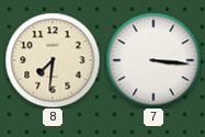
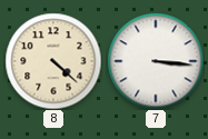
8: 7:31 -> 4:22 (53, 61)
